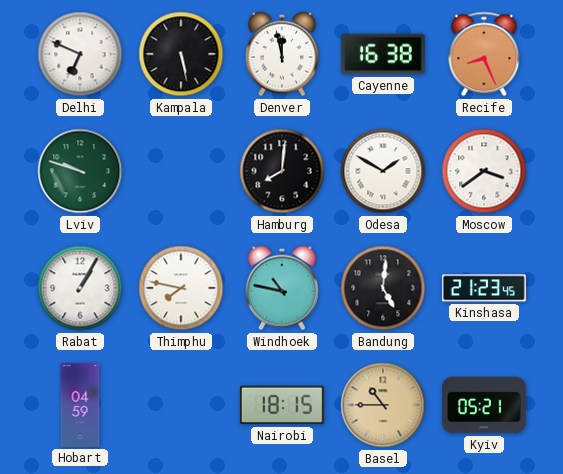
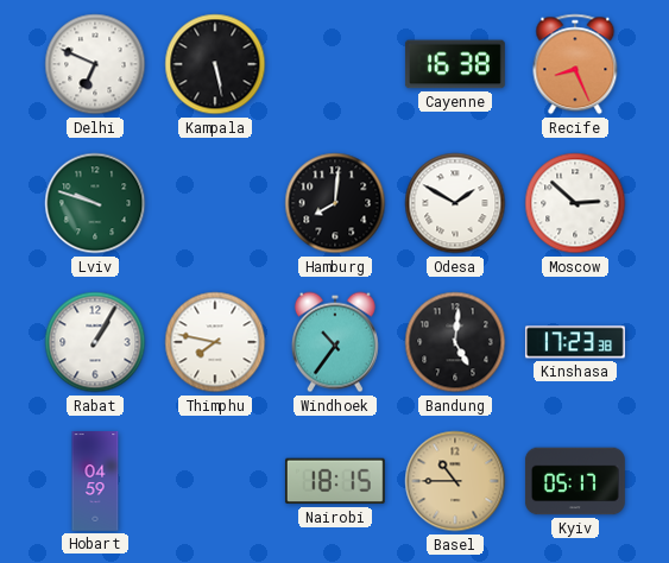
Denver: 11:58 -> none (282, 54)
Moscow: 3:39 -> 2:52 (575, 203)
Windhoek: 10:47 -> 10:36 (335, 342)
Kinshasa: 21:23 -> 17:23 (575, 342)
Kyiv: 05:21 -> 05:17 (575, 481)
